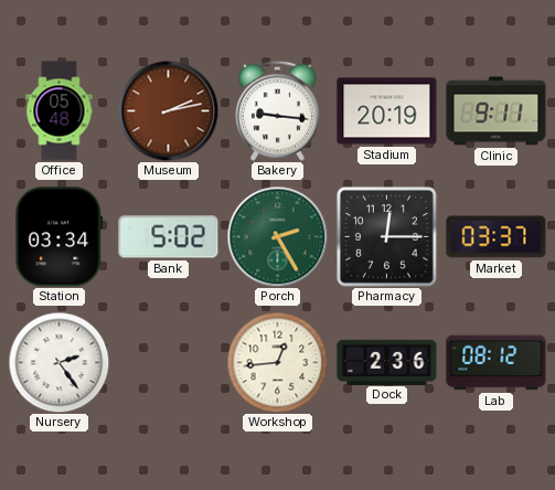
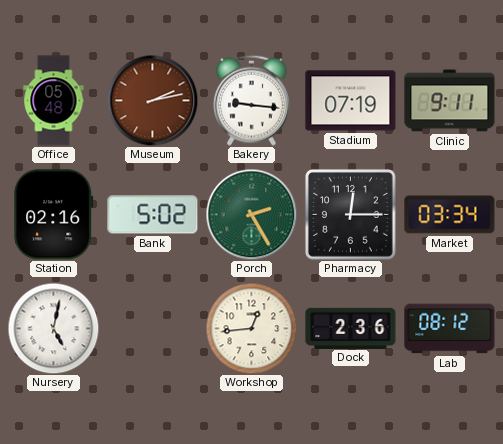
Stadium: 20:19 -> 07:19 (351, 101)
Station: 03:34 -> 02:16 (54, 215)
Market: 03:37 -> 03:34 (450, 215)
Nursery: 2:24 -> 5:02 (53, 328)
